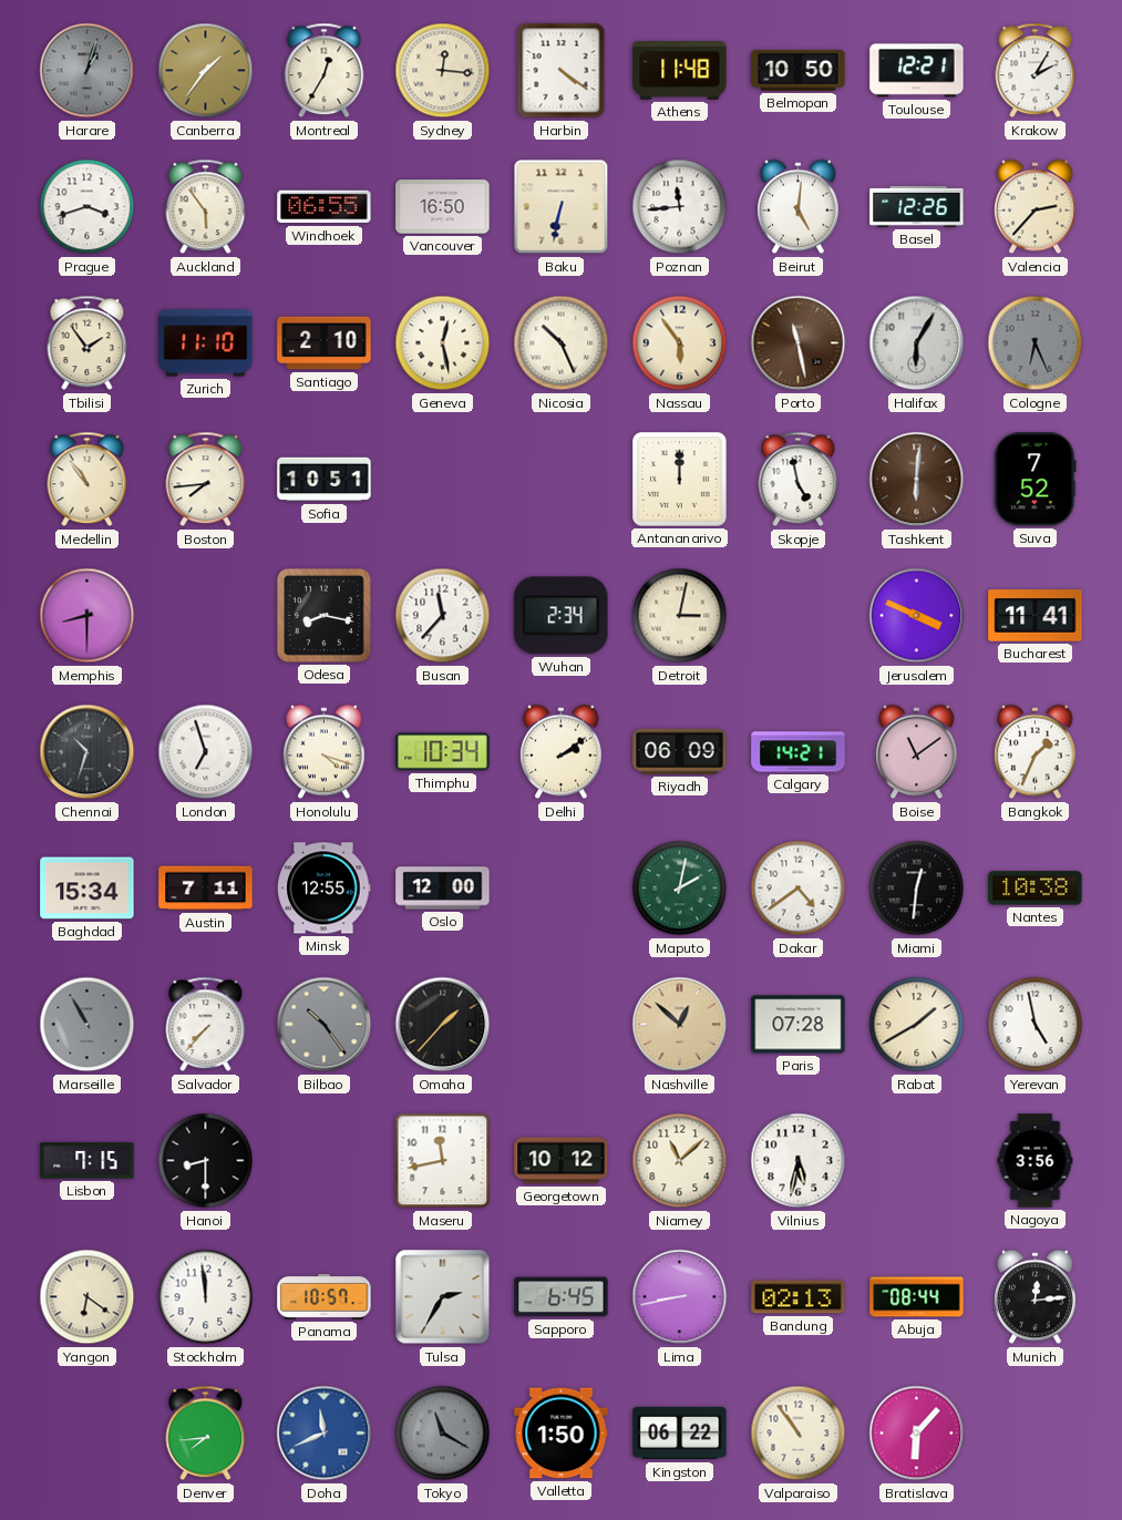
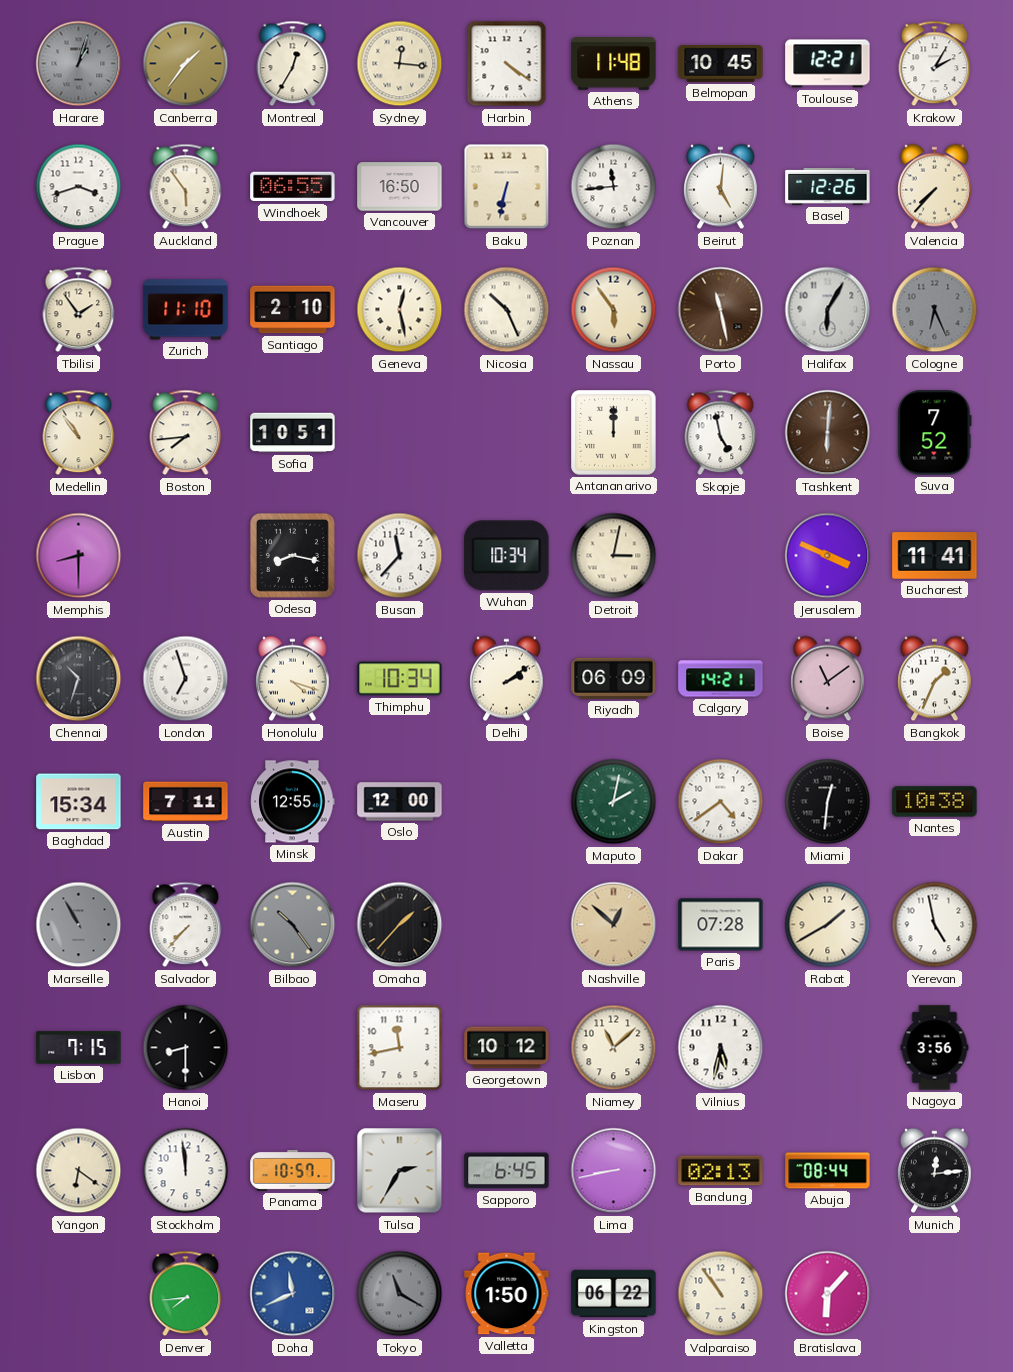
Belmopan: 10:50 -> 10:45 (721, 63)
Valencia: 2:37 -> 7:37 (935, 187)
Wuhan: 2:34 -> 10:34 (507, 556)
